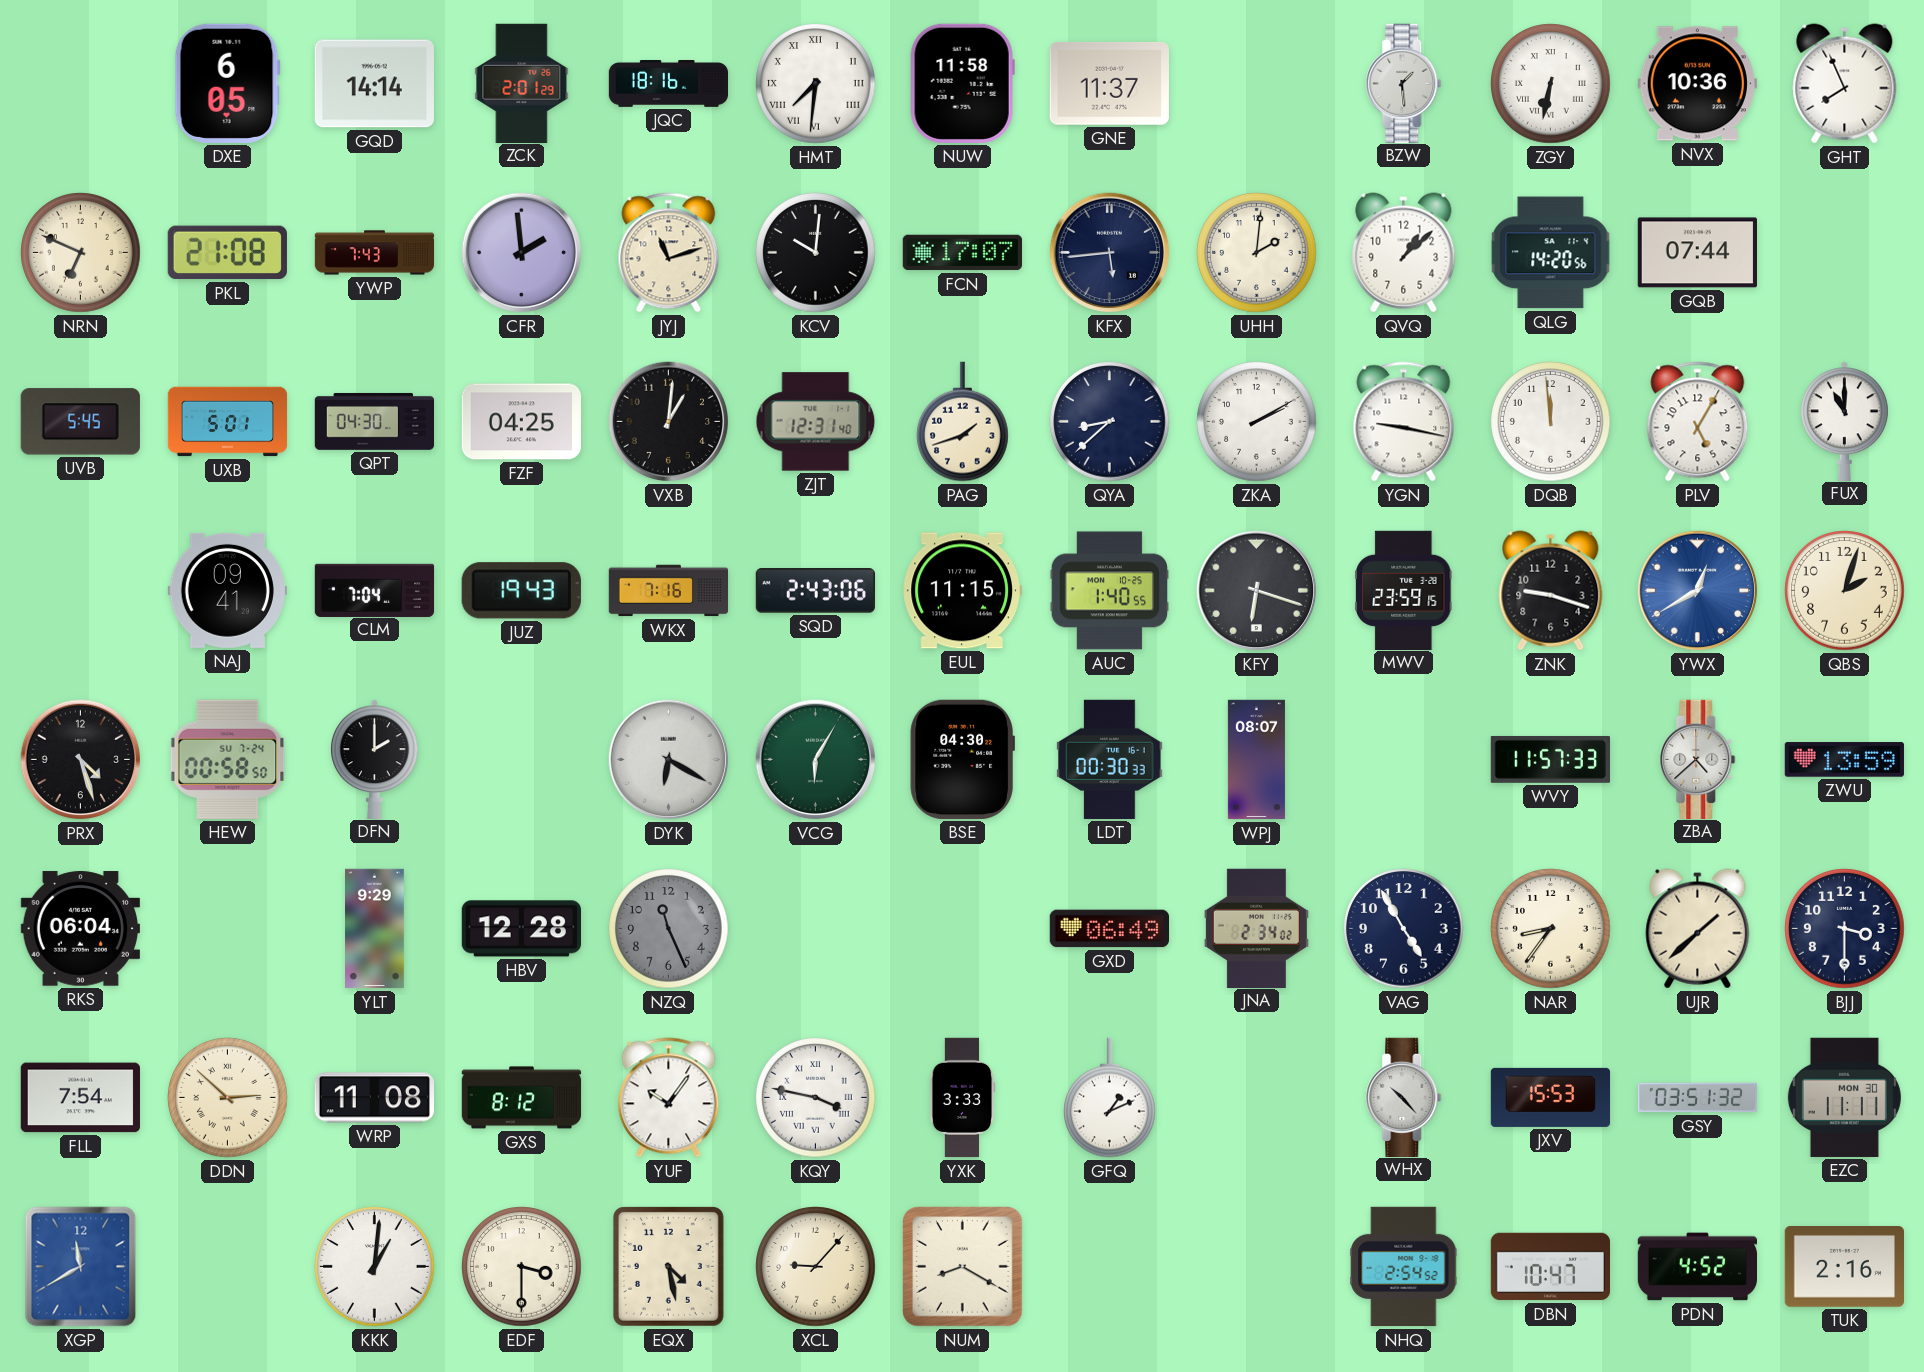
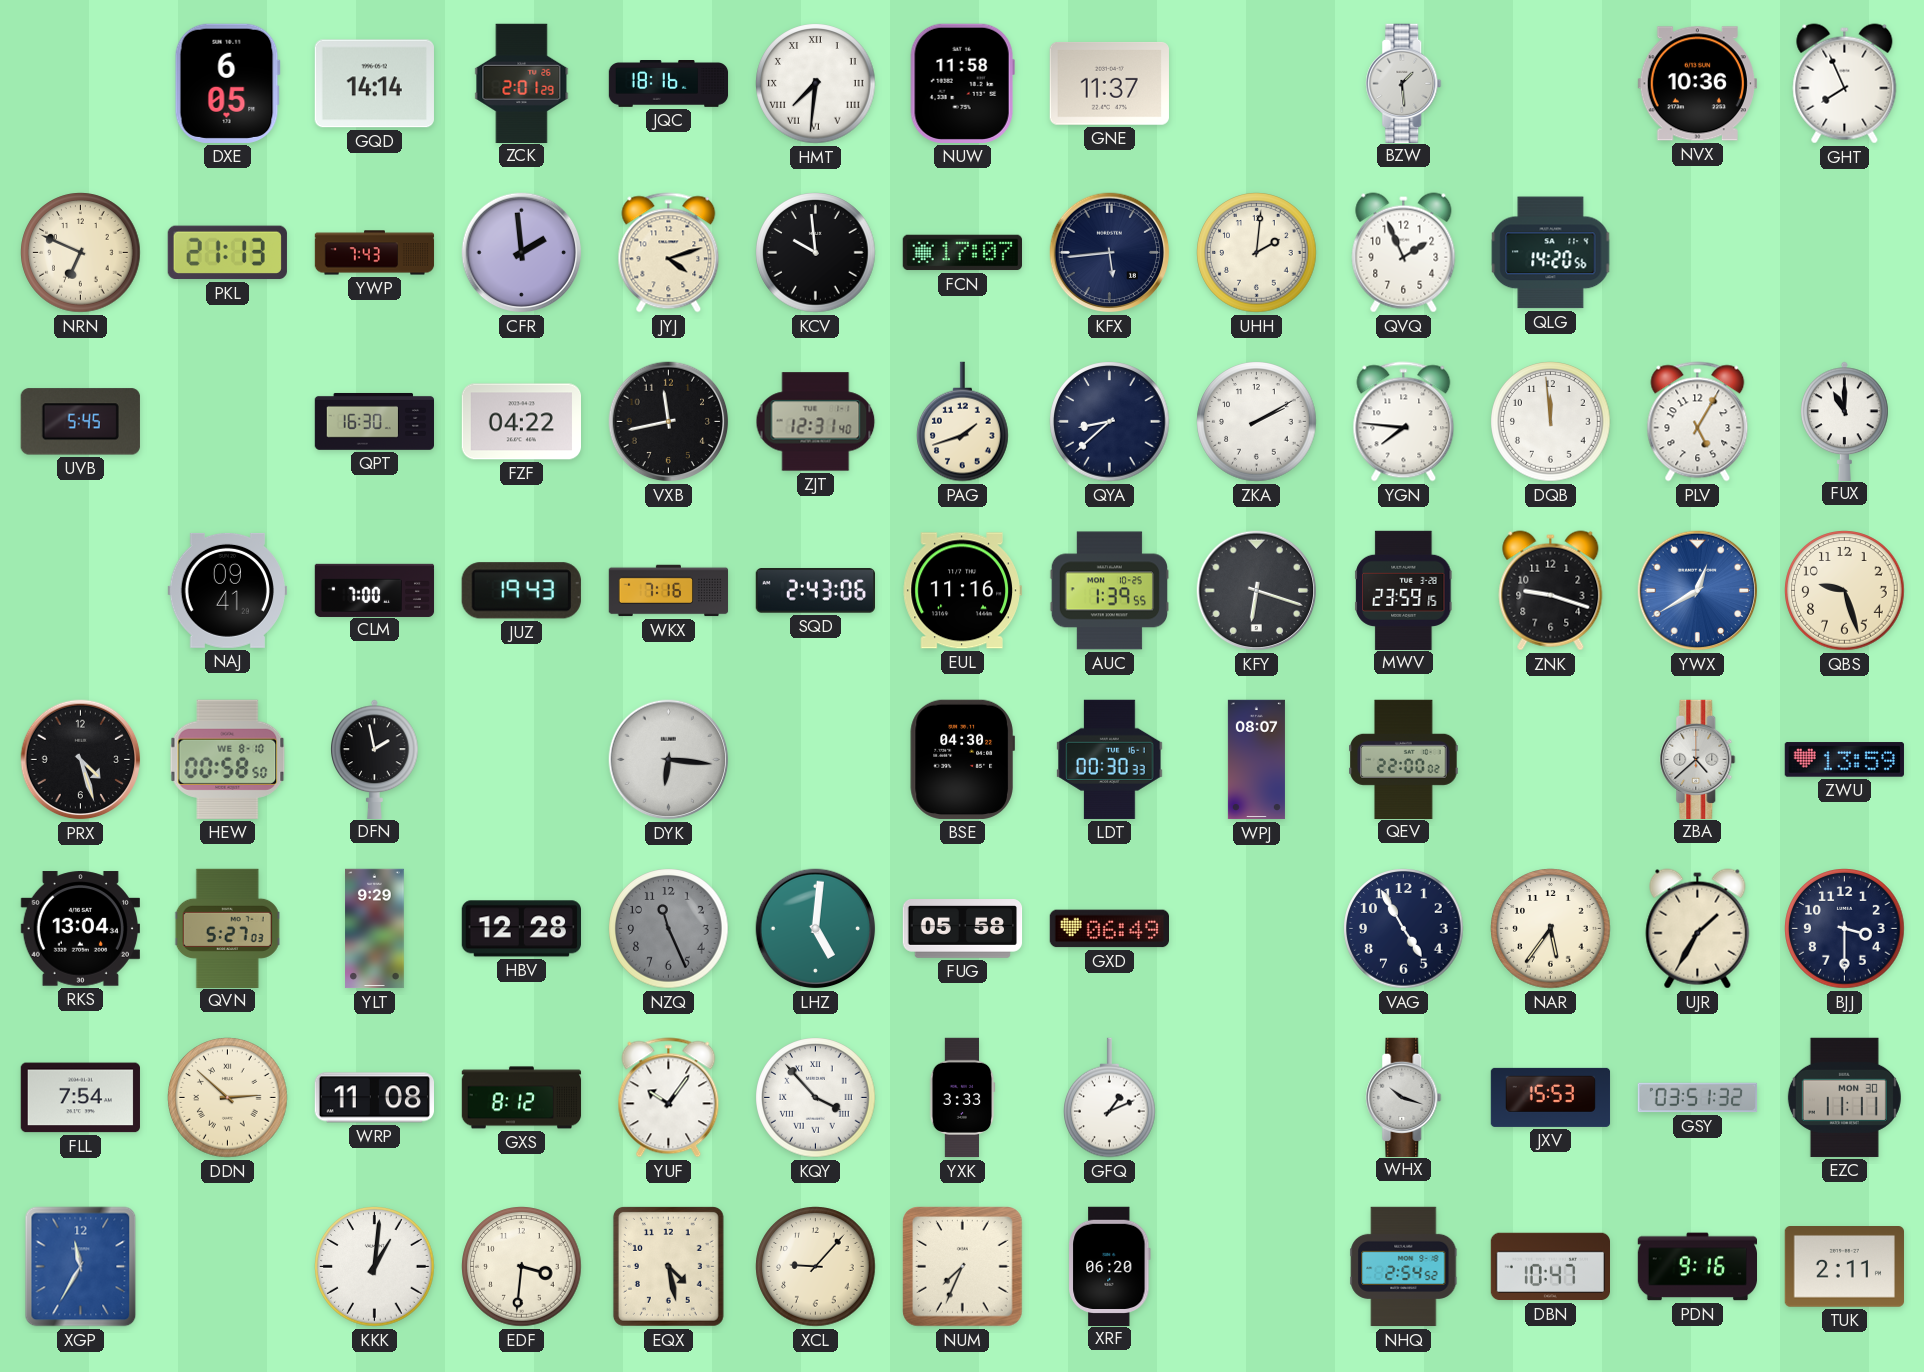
ZGY: 6:32 -> none (1551, 84)
PKL: 21:08 -> 21:13 (227, 253)
JYJ: 11:12 -> 4:12 (669, 253)
KCV: 10:01 -> 9:59 (816, 253)
QVQ: 1:08 -> 1:56 (1404, 253)
GQB: 07:44 -> none (1697, 253)
UXB: 5:01 -> none (228, 422)
QPT: 04:30 -> 16:30 (374, 421)
FZF: 04:25 -> 04:22 (521, 422)
VXB: 1:01 -> 11:43 (669, 422)
YGN: 9:17 -> 7:46 (1404, 422)
CLM: 7:04 -> 7:00 (375, 590)
EUL: 11:15 -> 11:16 (962, 591)
AUC: 1:40 -> 1:39 (1109, 591)
QBS: 2:03 -> 9:27 (1845, 591)
HEW date: SU 7-24 -> WE 8-10 (228, 759)
DFN: 2:00 -> 1:58 (375, 759)
DYK: 6:20 -> 6:16 (669, 760)
VCG: 6:05 -> none (816, 760)
QEV: none -> 22:00 (1404, 759)
WVY: 11:57 -> none (1550, 759)
RKS: 06:04 -> 13:04 (80, 929)
QVN: none -> 5:27 (228, 928)
LHZ: none -> 5:01 (816, 929)
FUG: none -> 05:58 (963, 929)
JNA: 2:34 -> none (1256, 928)
NAR: 8:36 -> 5:36 (1551, 929)
UJR: 1:38 -> 1:35 (1698, 929)
KQY: 3:47 -> 3:53 (816, 1098)
WHX: 10:23 -> 10:18 (1404, 1097)
XGP: 11:40 -> 11:35 (81, 1267)
EDF: 3:30 -> 3:31 (522, 1267)
NUM: 8:20 -> 7:34 (963, 1267)
XRF: none -> 06:20 (1110, 1266)
PDN: 4:52 -> 9:16 (1698, 1267)
TUK: 2:16 -> 2:11 (1844, 1267)
